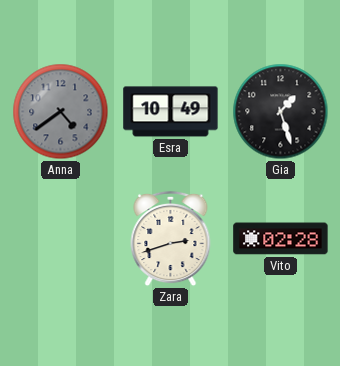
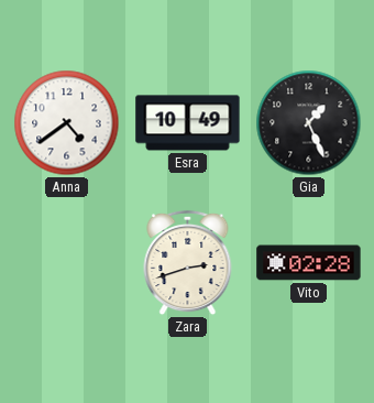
Anna dial: grey -> white (67, 123)
Gia: 1:27 -> 1:26 (309, 123)
